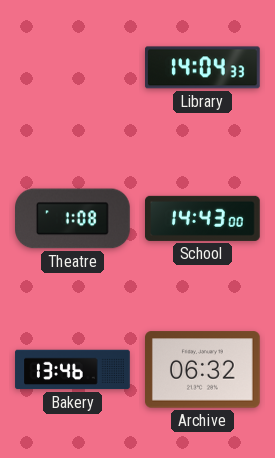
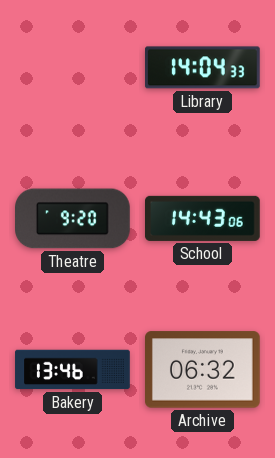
Theatre: 1:08 -> 9:20 (73, 219)
School: 14:43:00 -> 14:43:06 (203, 218)
